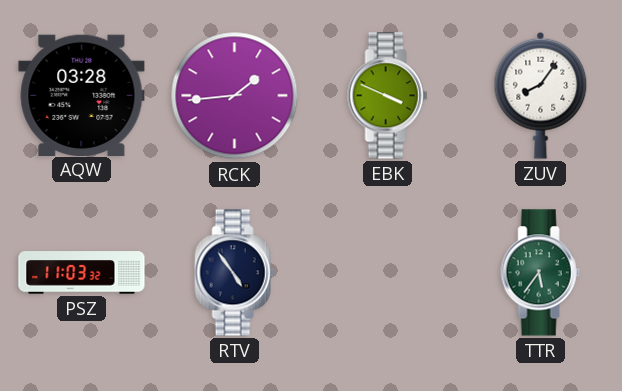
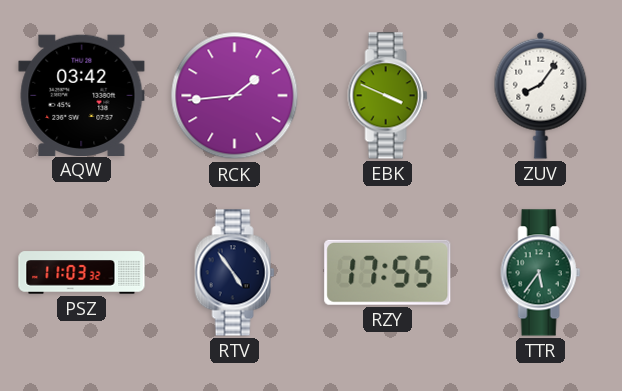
AQW: 03:28 -> 03:42 (82, 95)
RZY: none -> 17:55 (388, 272)
